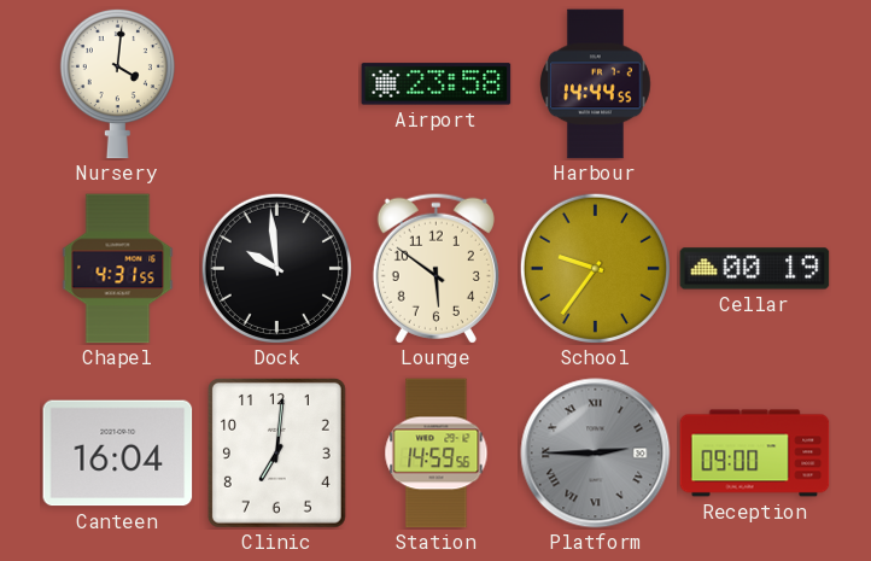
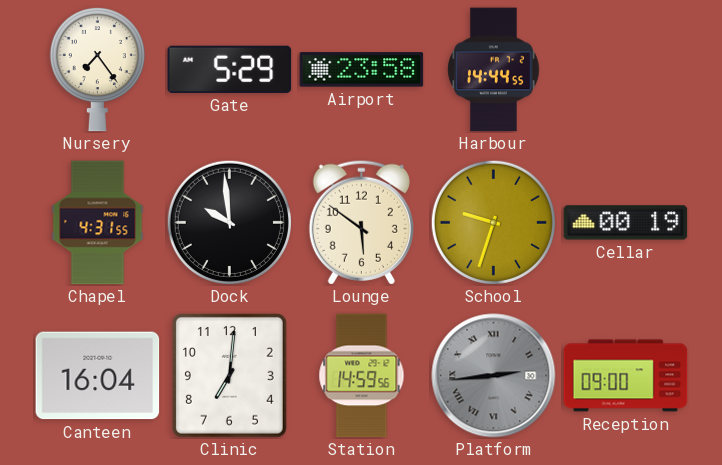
Nursery: 4:01 -> 7:24 (97, 69)
Gate: none -> 5:29 (230, 69)
School: 9:36 -> 9:33 (493, 222)
Platform: 2:45 -> 2:44 (494, 376)
